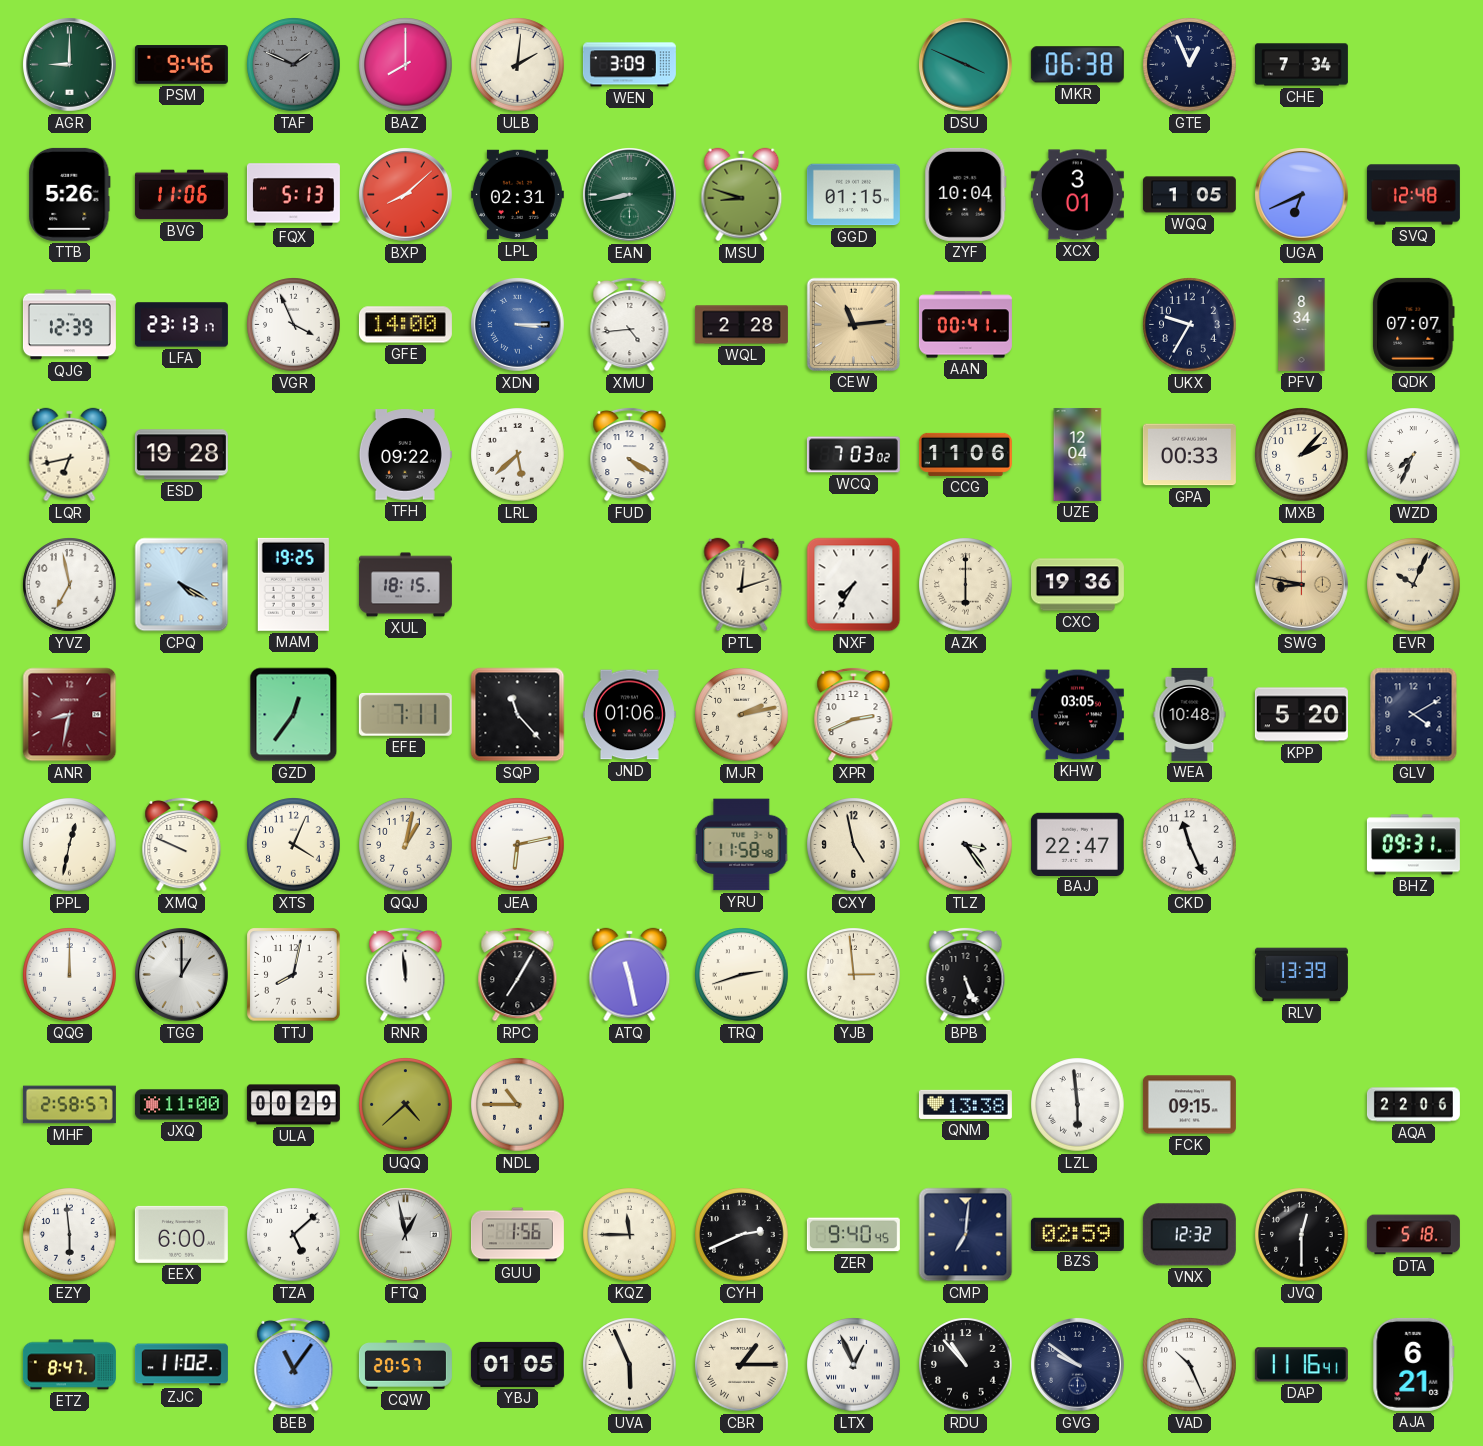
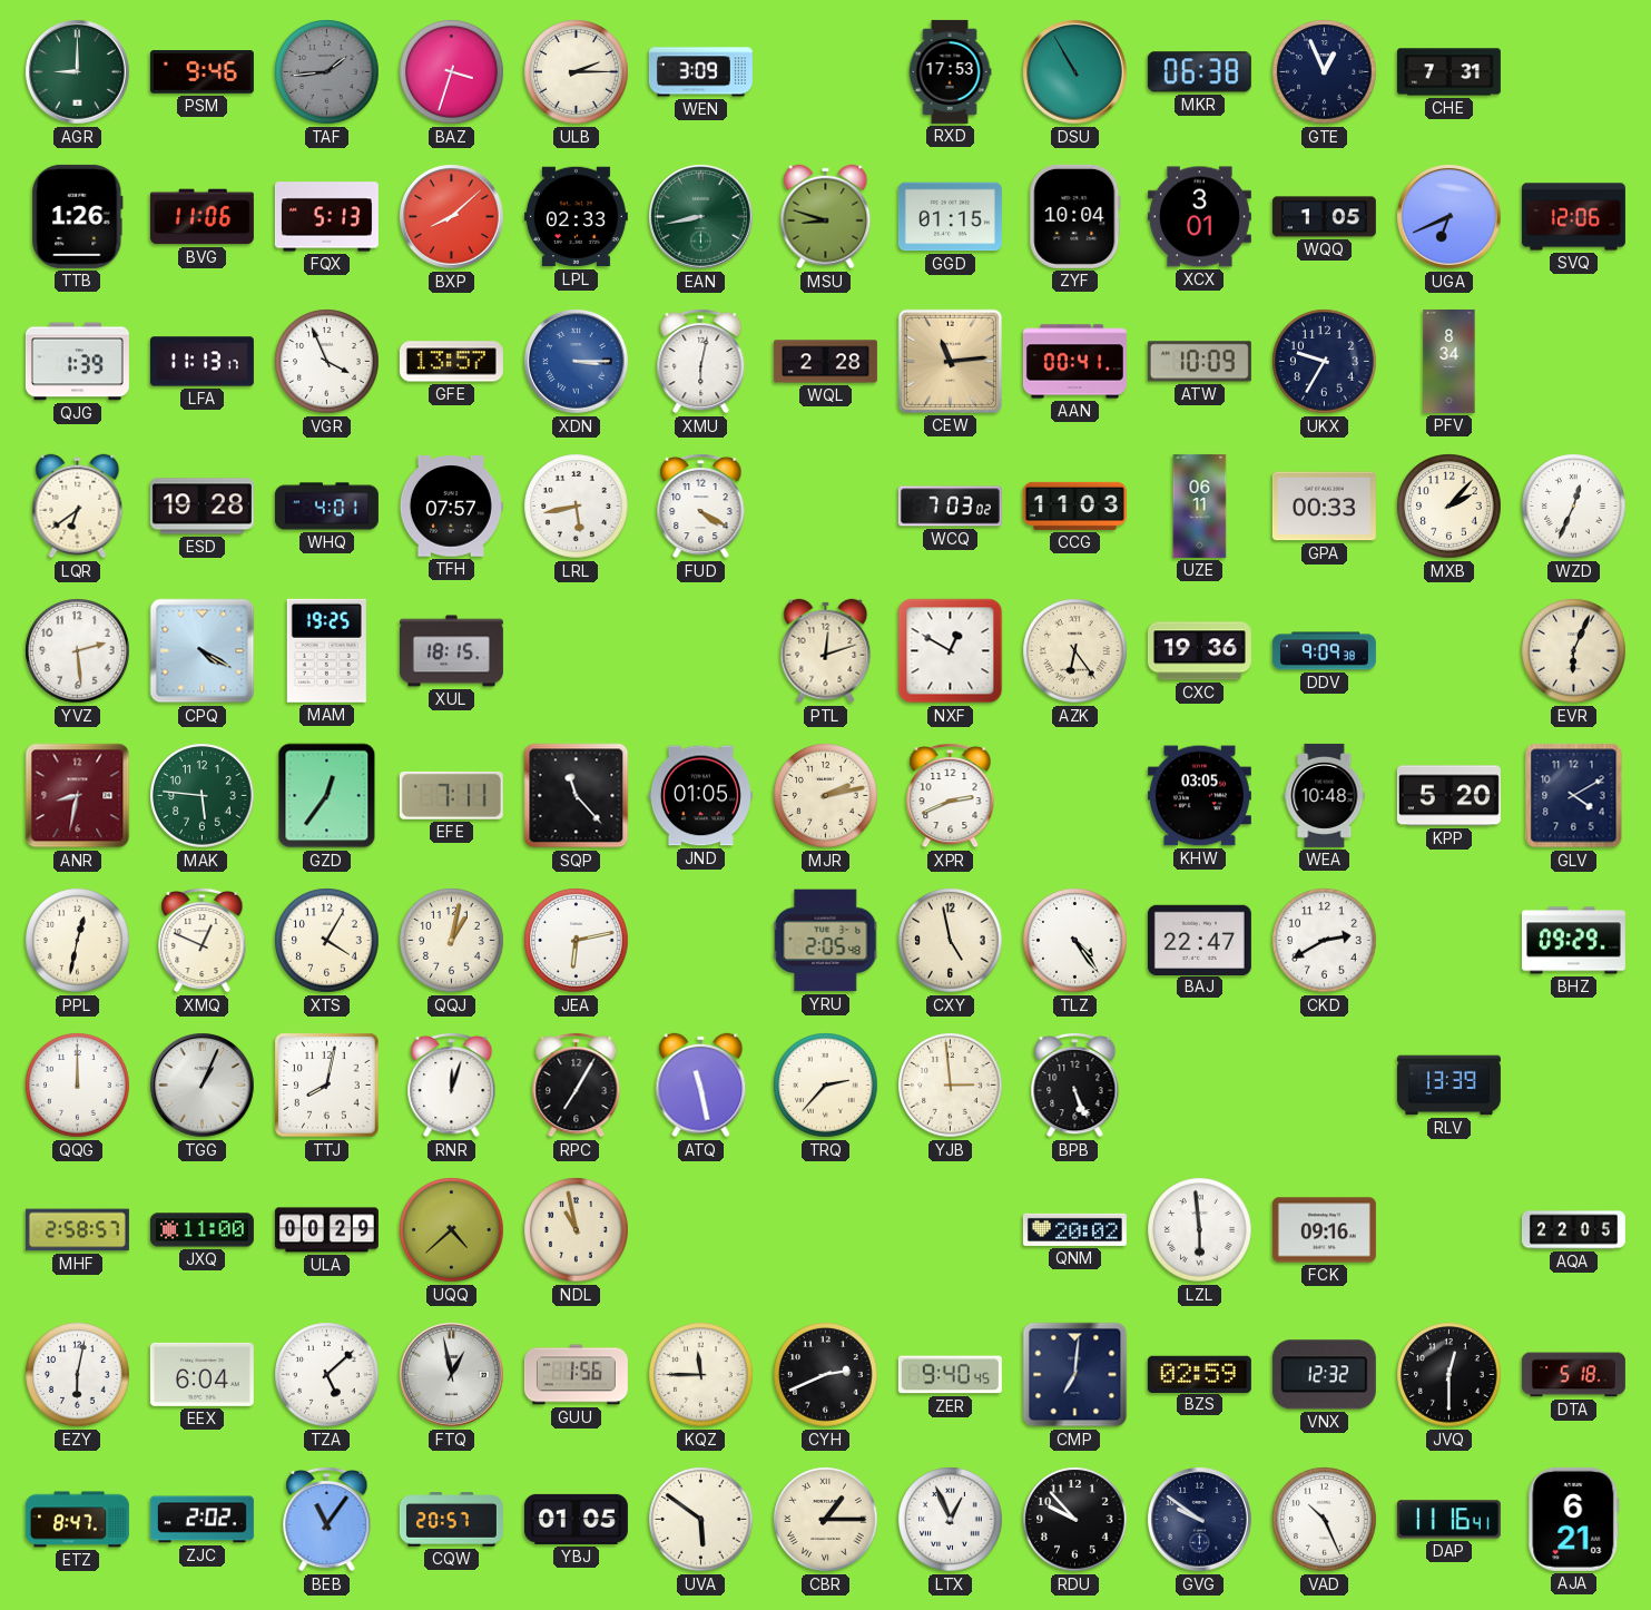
TAF: 1:49 -> 1:44 (327, 72)
BAZ: 8:00 -> 3:33 (452, 72)
ULB: 2:01 -> 2:15 (577, 72)
RXD: none -> 17:53 (950, 71)
DSU: 3:49 -> 10:55 (1075, 72)
CHE: 7:34 -> 7:31 (1448, 72)
TTB: 5:26 -> 1:26 (78, 216)
LPL: 02:31 -> 02:33 (576, 217)
SVQ: 12:48 -> 12:06 (1573, 217)
QJG: 12:39 -> 1:39 (77, 362)
LFA: 23:13 -> 11:13 (202, 362)
GFE: 14:00 -> 13:57 (451, 362)
XMU: 4:44 -> 6:02 (701, 361)
ATW: none -> 10:09 (1199, 362)
QDK: 07:07 -> none (1414, 324)
LQR: 6:43 -> 6:39 (78, 507)
WHQ: none -> 4:01 (326, 507)
TFH: 09:22 -> 07:57 (451, 507)
LRL: 5:38 -> 5:43 (577, 507)
CCG: 11:06 -> 11:03 (1074, 505)
UZE: 12:04 -> 06:11 (1200, 505)
WZD: 7:34 -> 12:34 (1574, 507)
YVZ: 6:58 -> 2:29 (78, 651)
NXF: 7:35 -> 12:50 (951, 651)
AZK: 6:00 -> 6:24 (1075, 651)
DDV: none -> 9:09 (1324, 651)
SWG: 8:47 -> none (1302, 585)
EVR: 10:04 -> 6:04 (1574, 651)
MAK: none -> 5:46 (203, 796)
JND: 01:06 -> 01:05 (700, 796)
XMQ: 9:49 -> 12:49 (203, 940)
XTS: 4:04 -> 4:05 (327, 941)
YRU: 11:58 -> 2:05 (826, 941)
TLZ: 3:24 -> 4:24 (1075, 941)
CKD: 11:26 -> 2:40 (1325, 941)
BHZ: 09:31 -> 09:29 (1573, 941)
TGG: 1:00 -> 1:04 (203, 1086)
RNR: 11:59 -> 12:03 (452, 1084)
TRQ: 2:42 -> 2:37 (826, 1086)
NDL: 10:45 -> 10:58 (577, 1230)
QNM: 13:38 -> 20:02 (1074, 1229)
FCK: 09:15 -> 09:16 (1324, 1230)
AQA: 22:06 -> 22:05 (1573, 1230)
EZY: 5:59 -> 6:02 (78, 1375)
EEX: 6:00 -> 6:04 (202, 1374)
ZJC: 11:02 -> 2:02 (202, 1520)
UVA: 5:56 -> 5:51 (701, 1520)
RDU: 10:53 -> 9:53 (1075, 1520)
